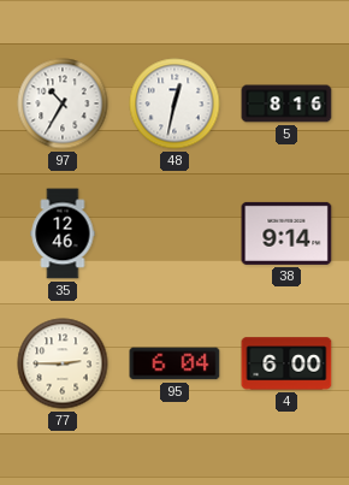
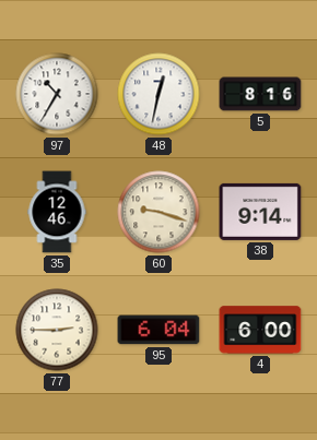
60: none -> 9:18 (158, 212)
